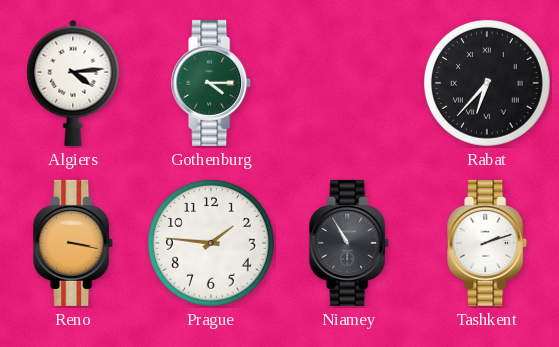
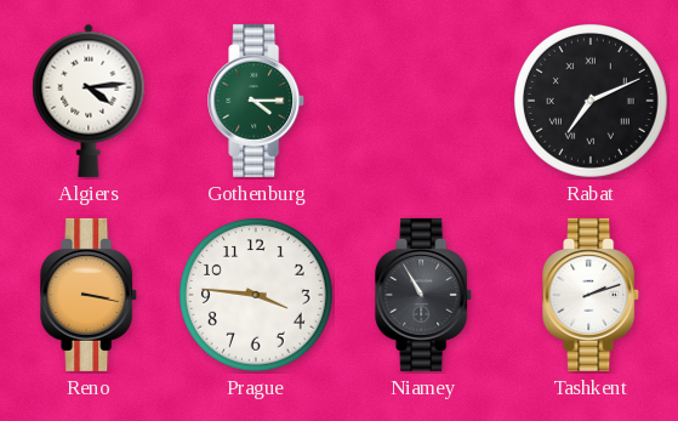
Rabat: 6:37 -> 7:11 (592, 102)
Prague: 1:46 -> 3:46 (257, 296)
